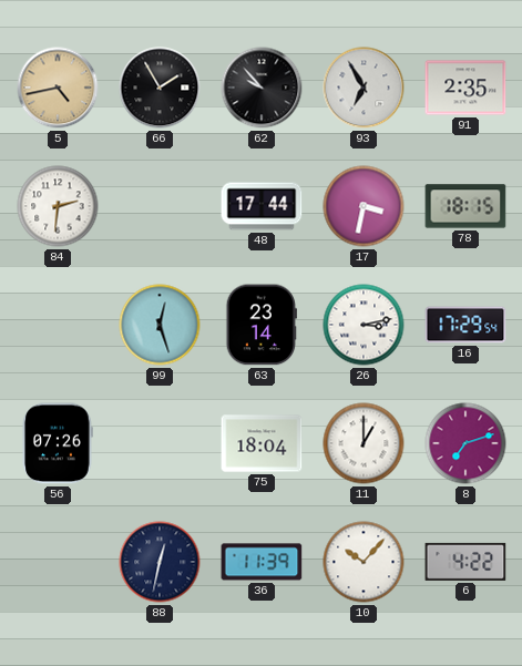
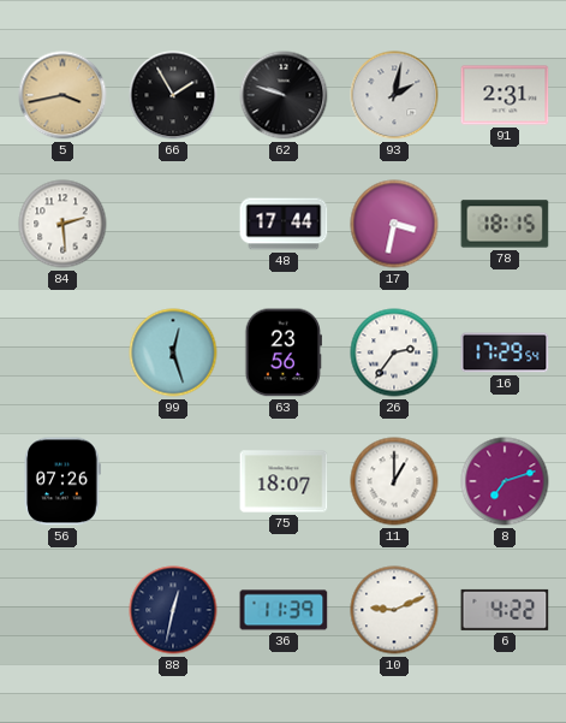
5: 4:43 -> 3:43 (62, 95)
62: 9:53 -> 9:48 (284, 95)
93: 6:55 -> 2:02 (394, 95)
91: 2:35 -> 2:31 (505, 95)
84: 2:31 -> 2:29 (62, 224)
63: 23:14 -> 23:56 (284, 352)
26: 3:13 -> 2:36 (394, 352)
75: 18:04 -> 18:07 (284, 481)
10: 10:07 -> 9:11 (394, 610)
